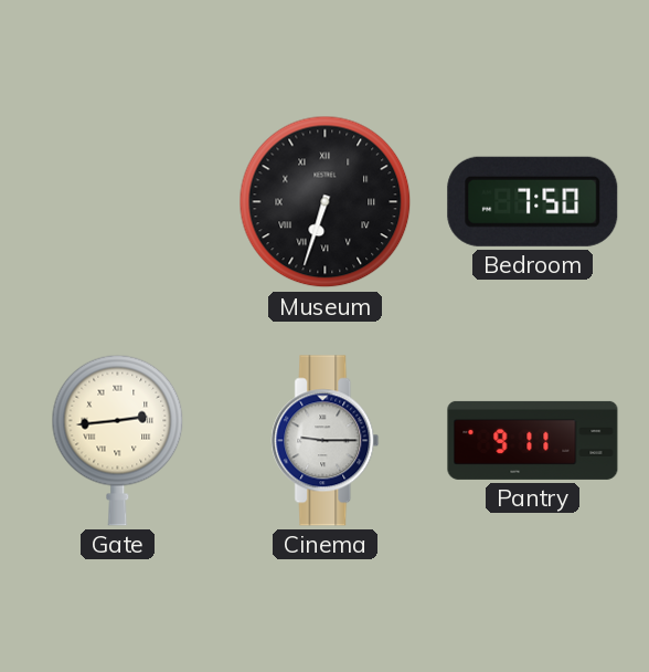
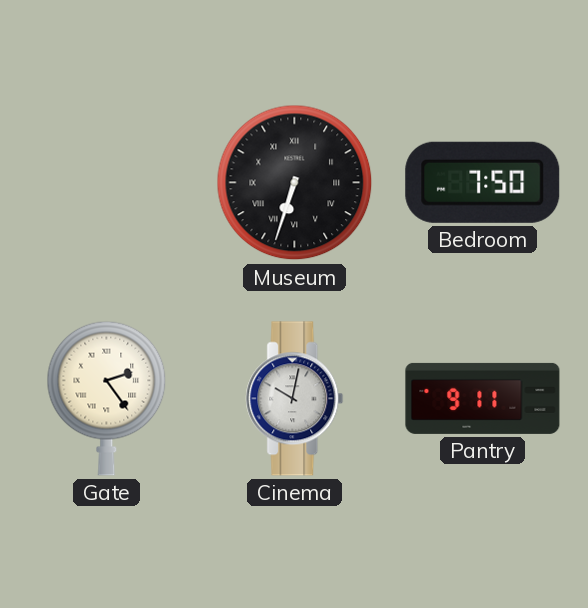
Gate: 2:44 -> 2:24 (107, 398)
Cinema: 9:15 -> 10:02 (295, 399)
